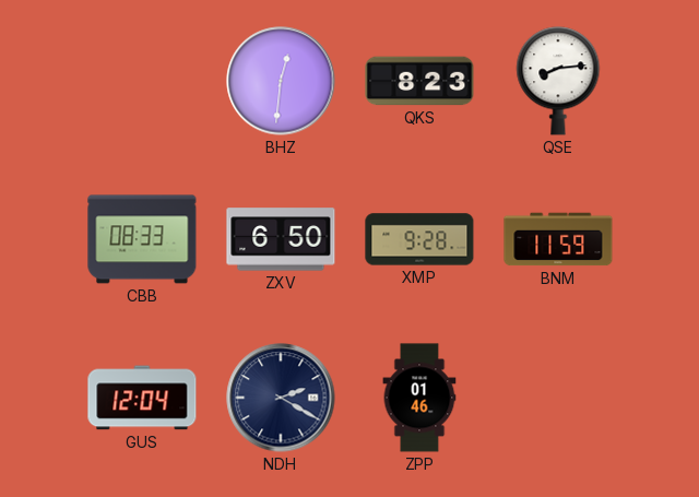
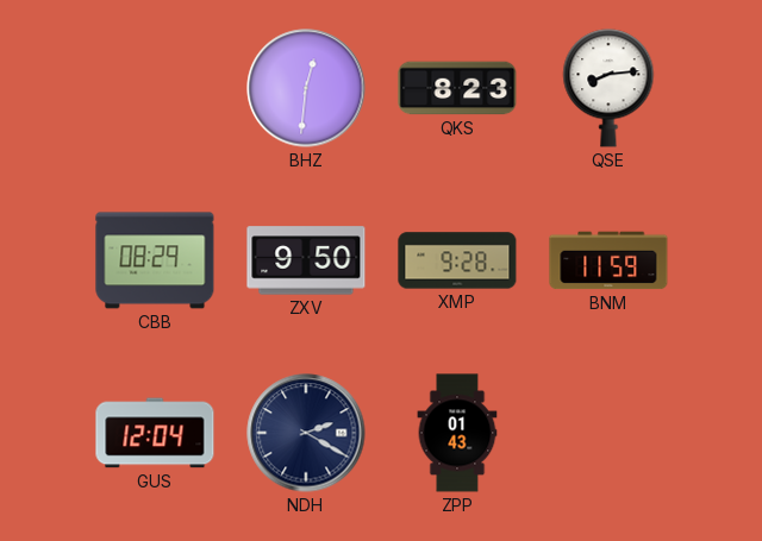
CBB: 08:33 -> 08:29 (155, 260)
ZXV: 6:50 -> 9:50 (306, 260)
ZPP: 01:46 -> 01:43 (457, 433)
